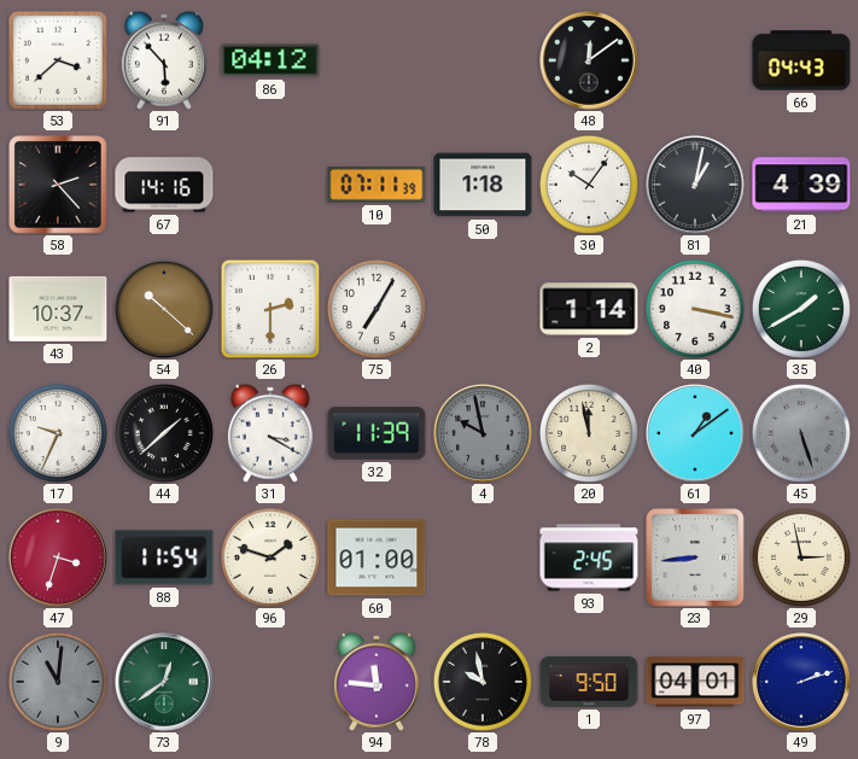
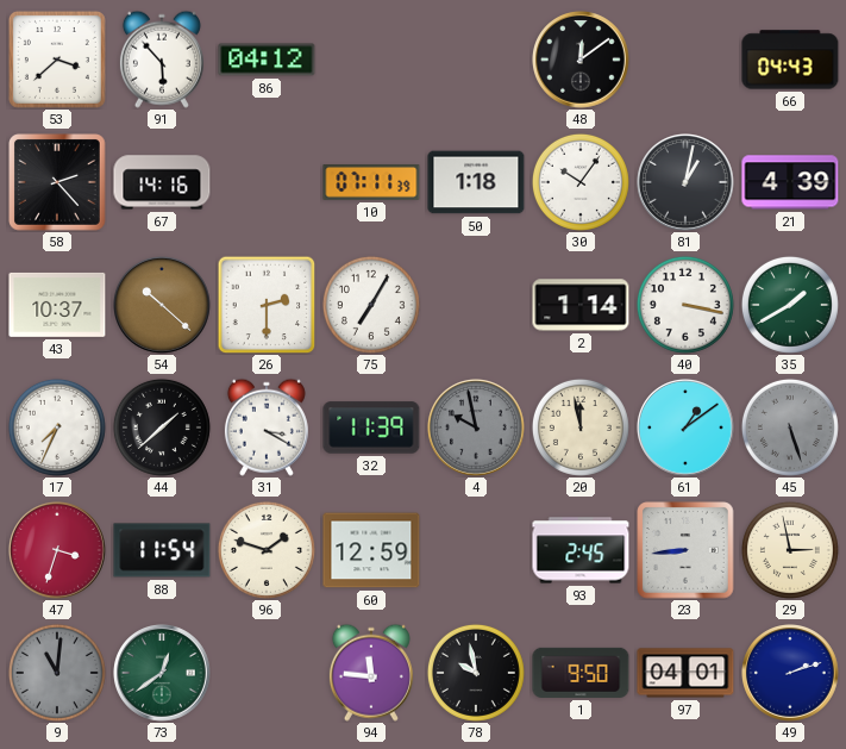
17: 9:34 -> 7:34 (57, 427)
60: 01:00 -> 12:59 (371, 550)
